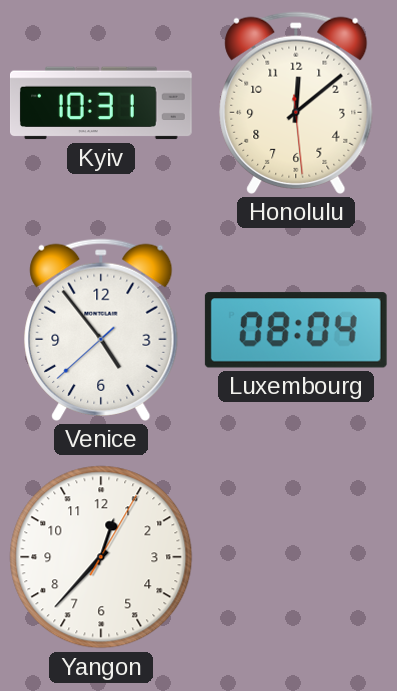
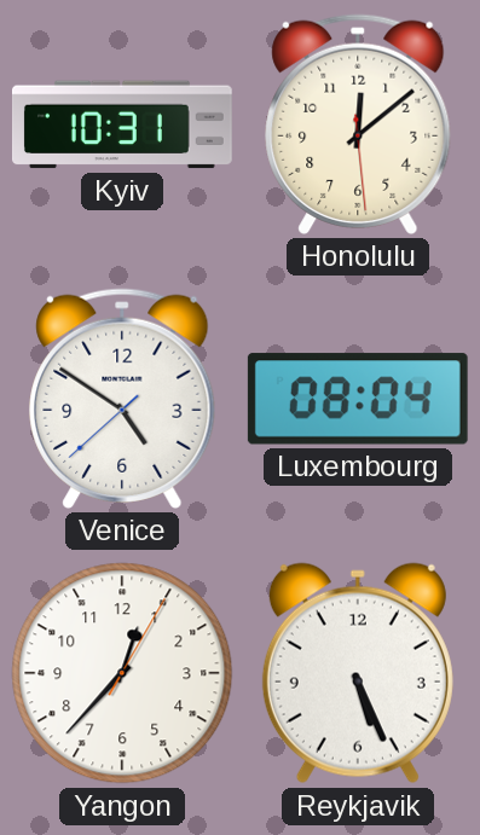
Venice: 4:53 -> 4:50 (122, 399)
Reykjavik: none -> 5:26 (358, 673)
